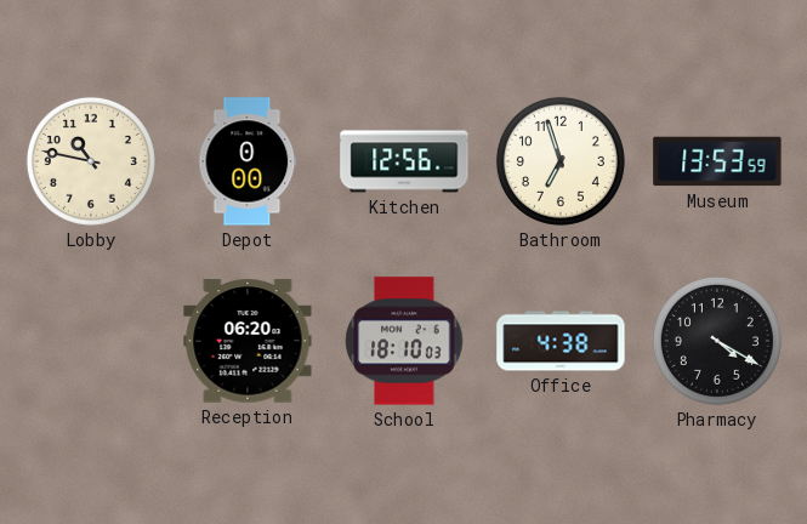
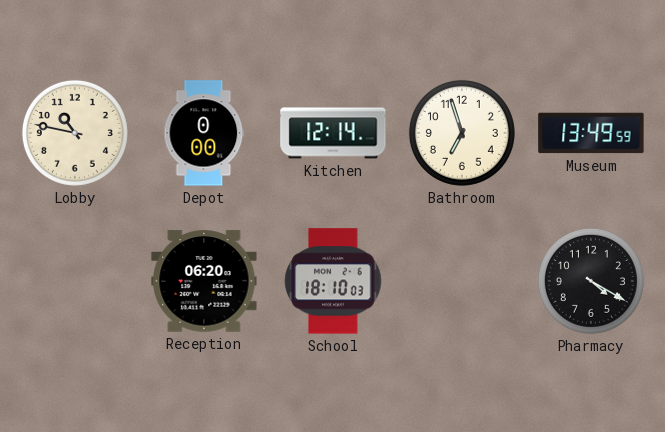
Kitchen: 12:56 -> 12:14 (333, 133)
Museum: 13:53 -> 13:49 (591, 133)
Office: 4:38 -> none (561, 341)
